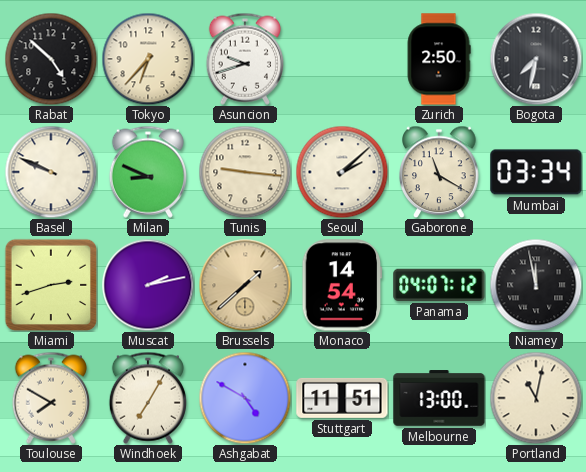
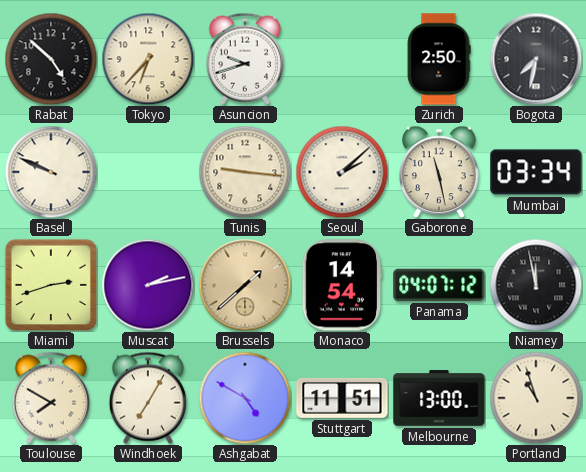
Milan: 8:49 -> none (148, 172)
Gaborone: 11:20 -> 11:28 (439, 172)
Portland: 11:02 -> 10:57 (536, 398)
